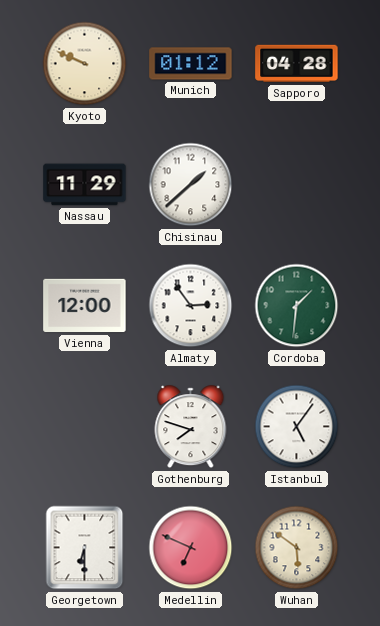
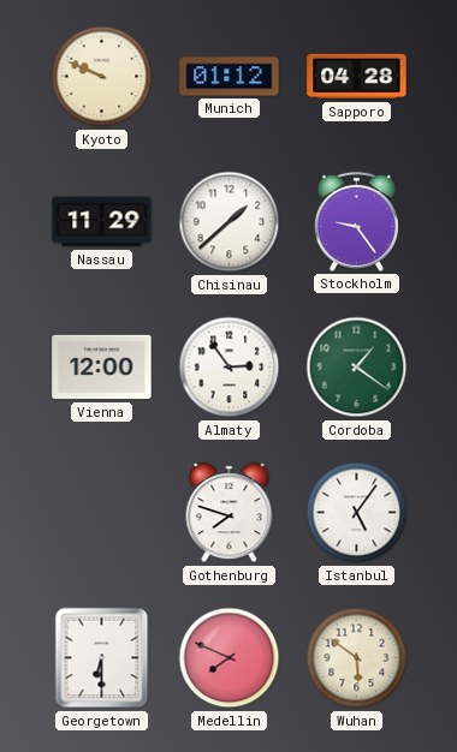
Stockholm: none -> 9:24 (356, 221)
Cordoba: 1:31 -> 1:21 (357, 368)
Medellin: 6:49 -> 7:49 (230, 658)
